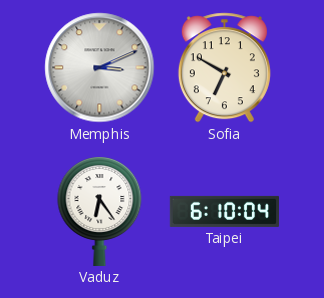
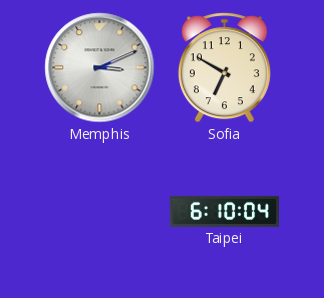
Vaduz: 6:24 -> none (100, 212)
